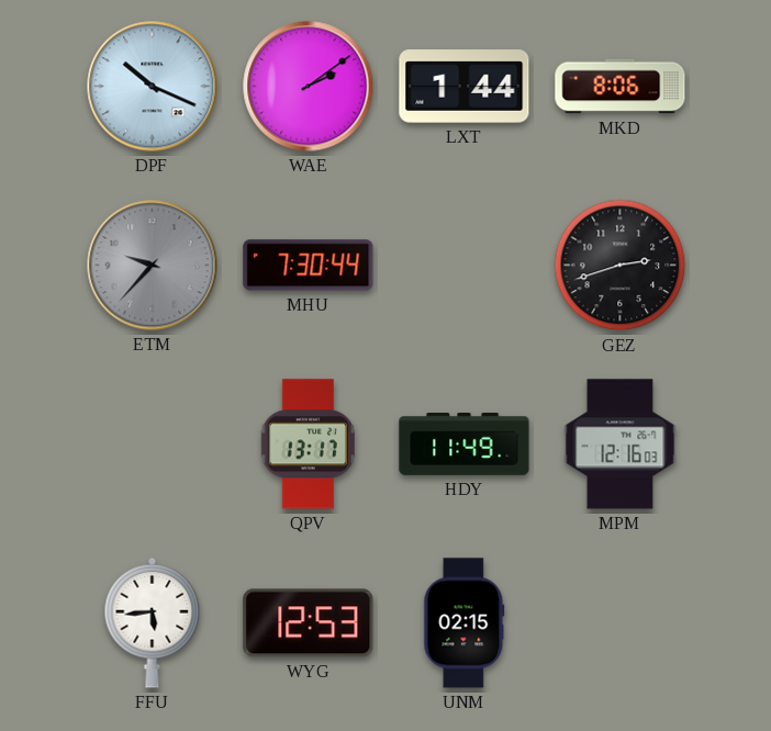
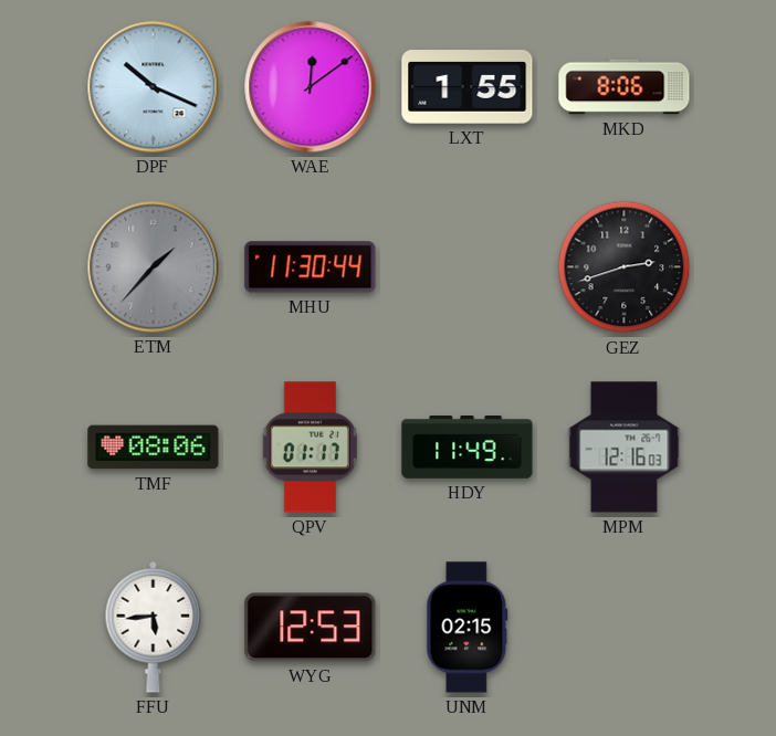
WAE: 2:09 -> 12:09 (311, 87)
LXT: 1:44 -> 1:55 (468, 87)
ETM: 9:37 -> 1:37 (154, 267)
MHU: 7:30 -> 11:30 (311, 267)
TMF: none -> 08:06 (154, 448)
QPV: 13:17 -> 01:17 (310, 448)
